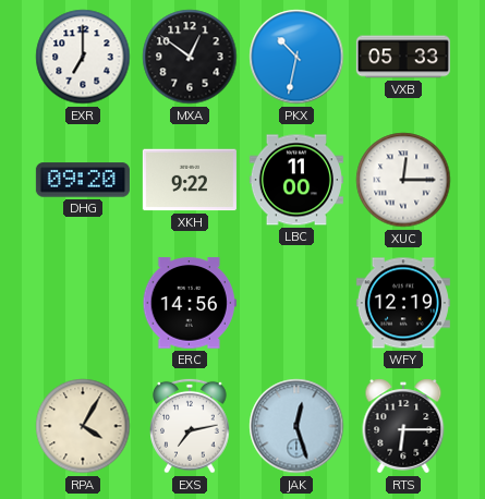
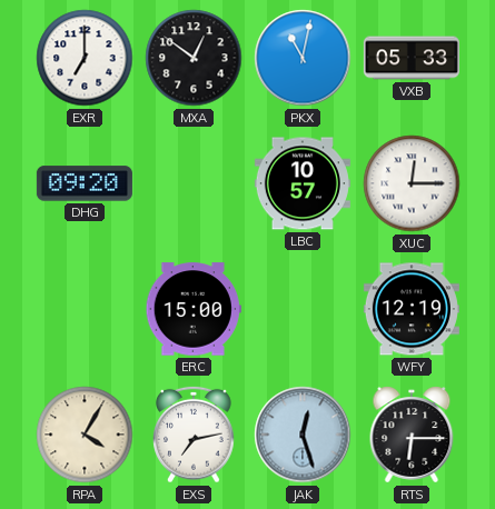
PKX: 10:32 -> 11:02 (303, 58)
XKH: 9:22 -> none (190, 180)
LBC: 11:00 -> 10:57 (303, 183)
ERC: 14:56 -> 15:00 (194, 309)
